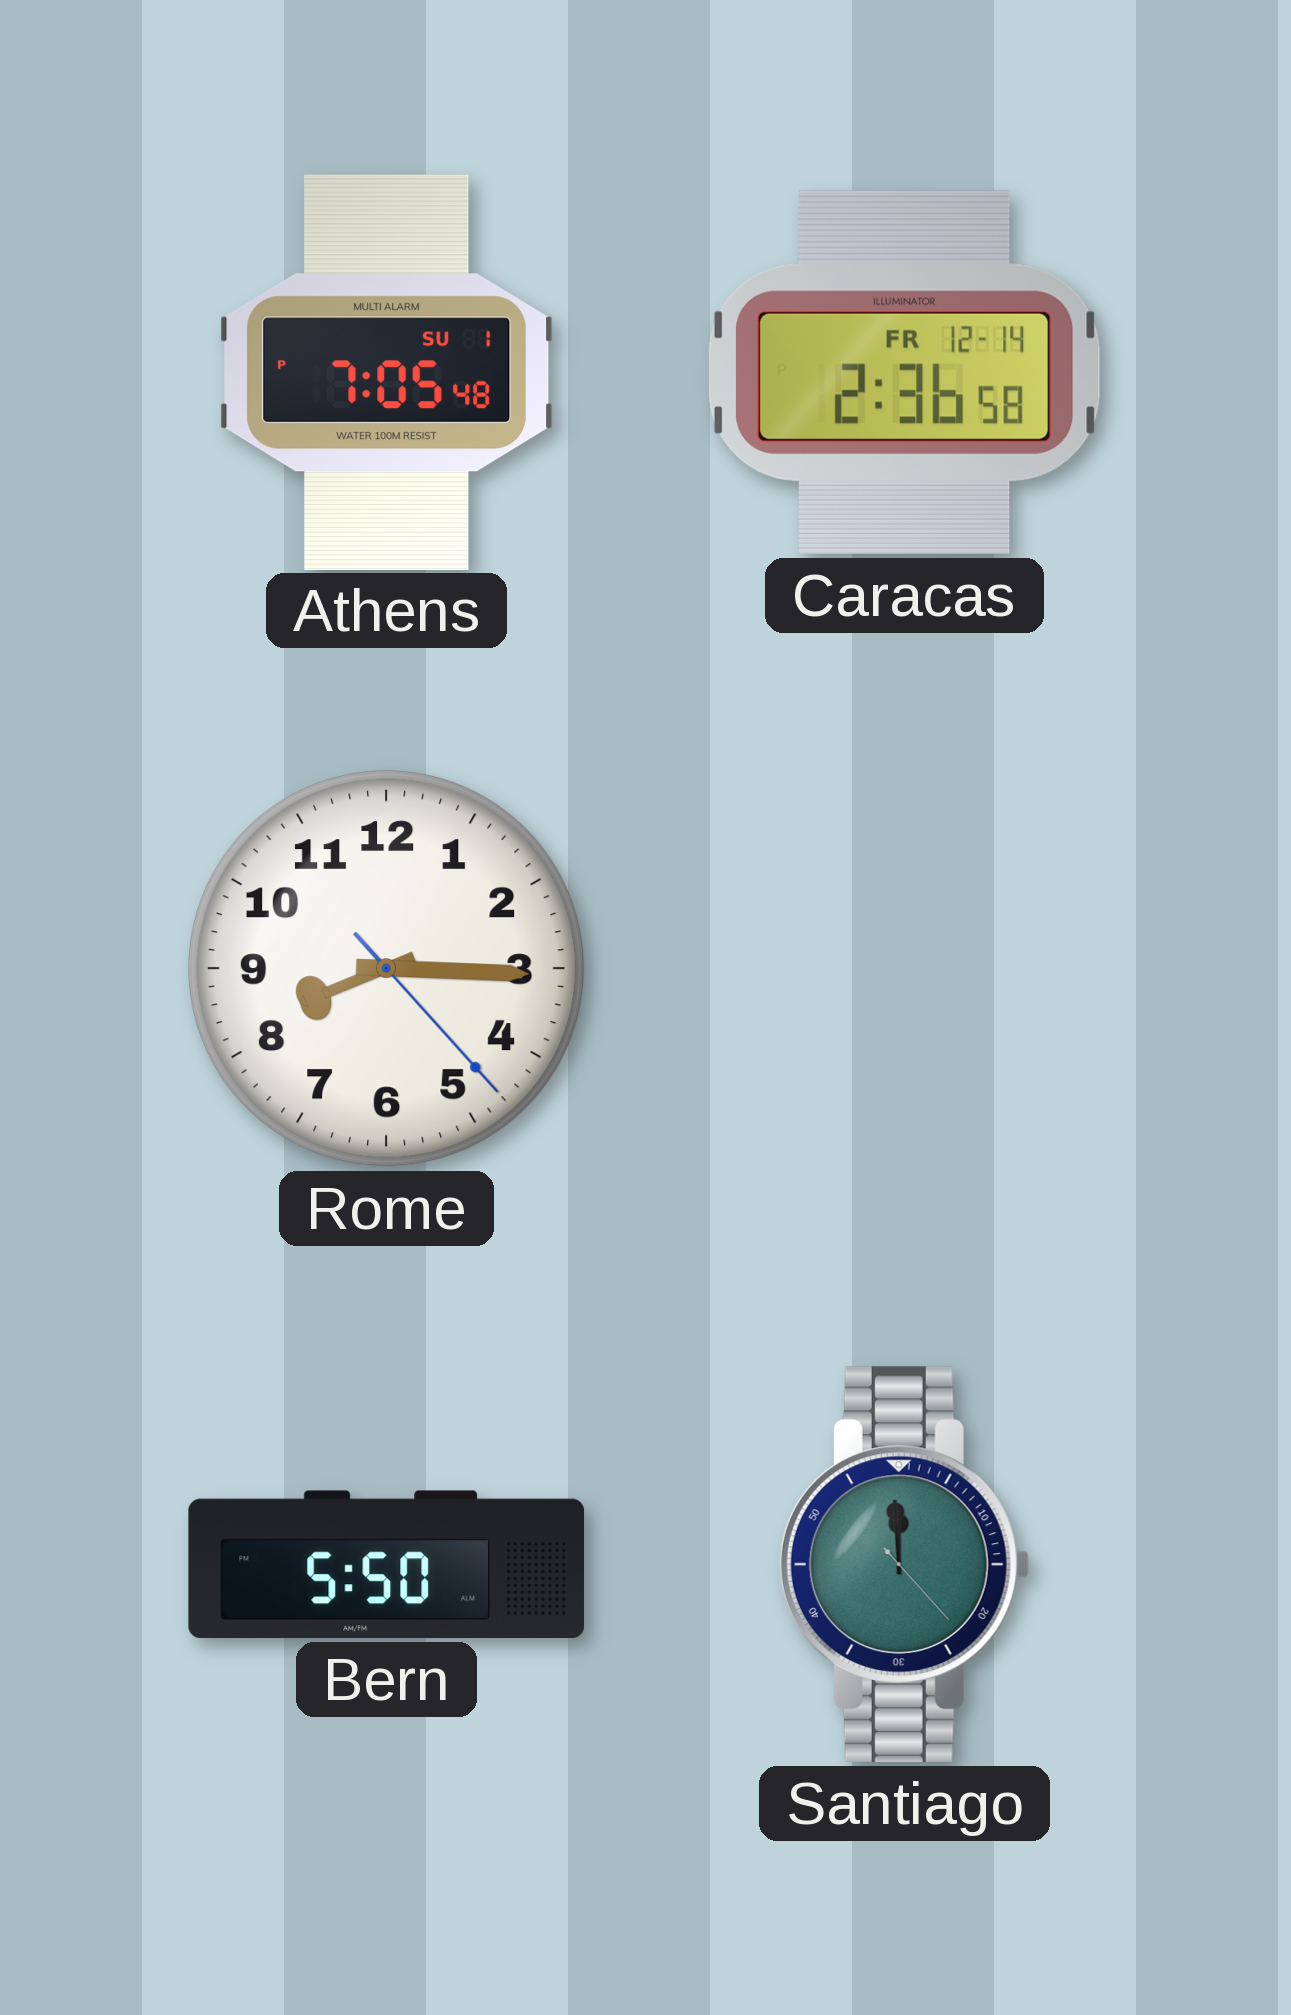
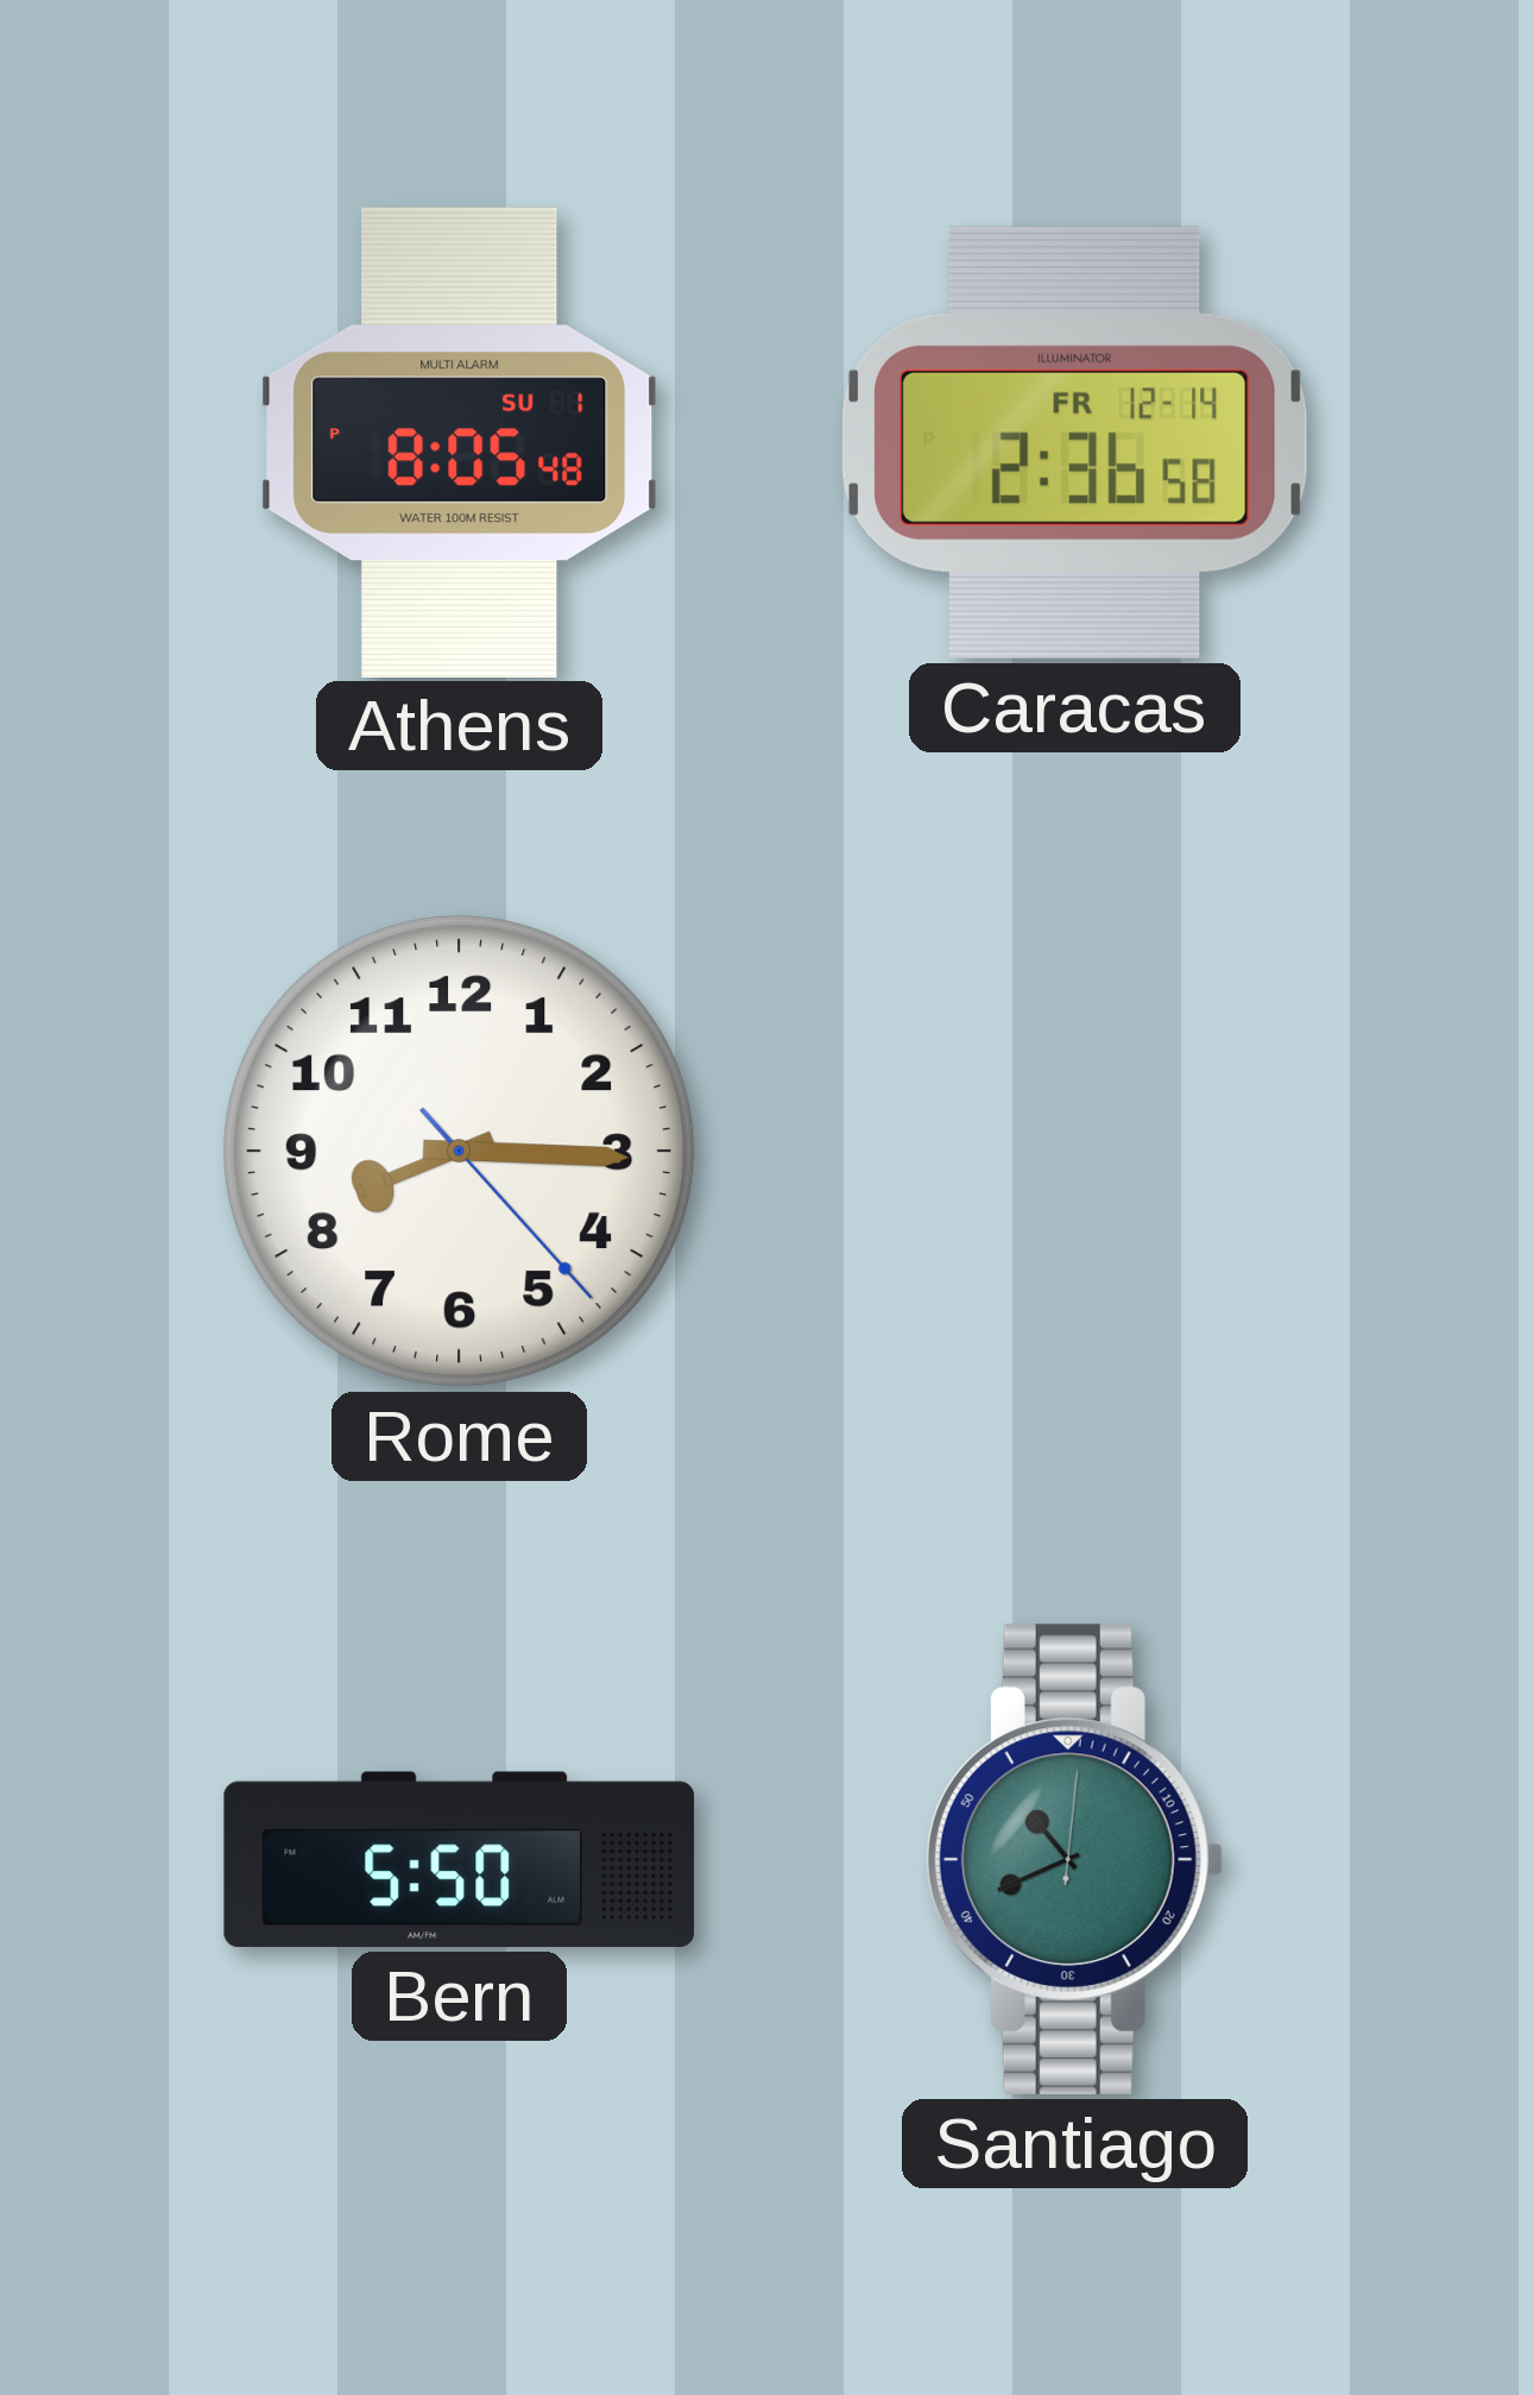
Athens: 7:05 -> 8:05 (460, 442)
Santiago: 11:59 -> 10:41 (1074, 1859)
